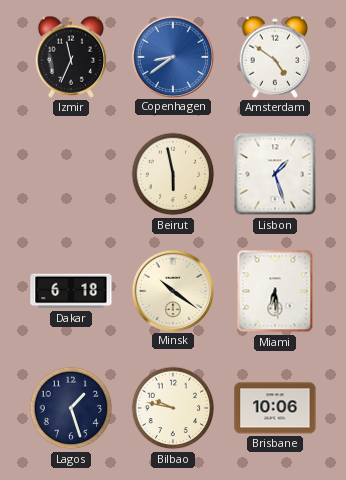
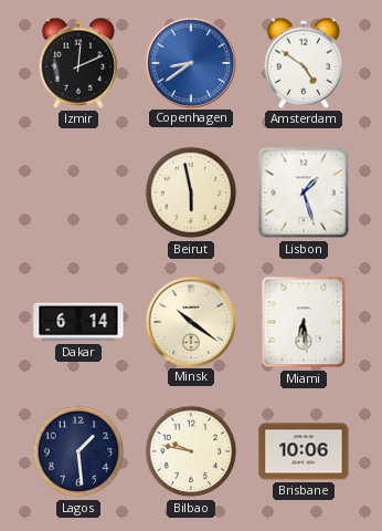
Izmir: 11:34 -> 12:11 (78, 63)
Dakar: 6:18 -> 6:14 (78, 322)
Lagos: 1:27 -> 1:29 (78, 451)
